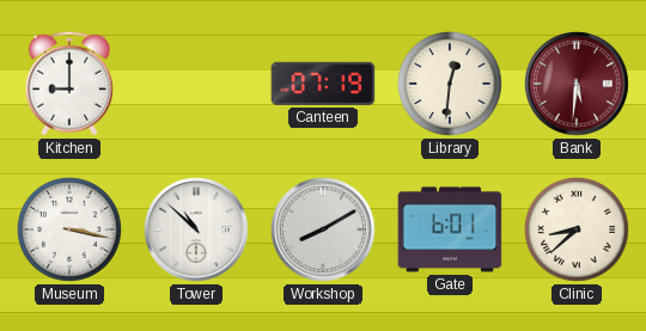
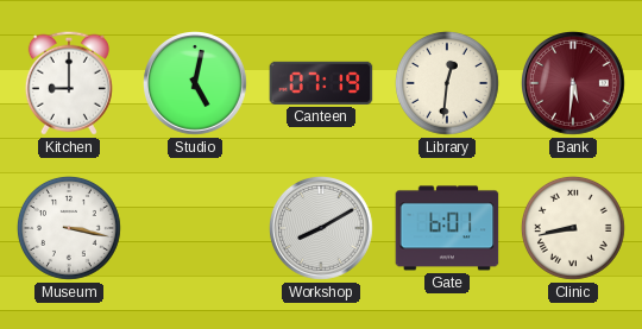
Studio: none -> 5:02 (196, 84)
Tower: 10:52 -> none (197, 231)
Clinic: 8:38 -> 8:43 (573, 228)
